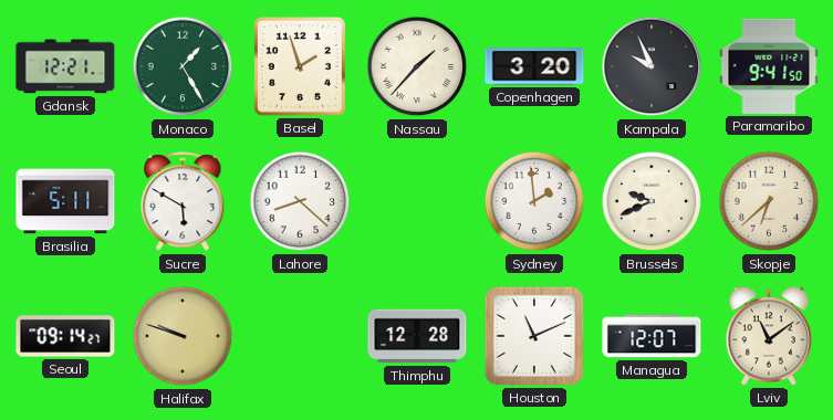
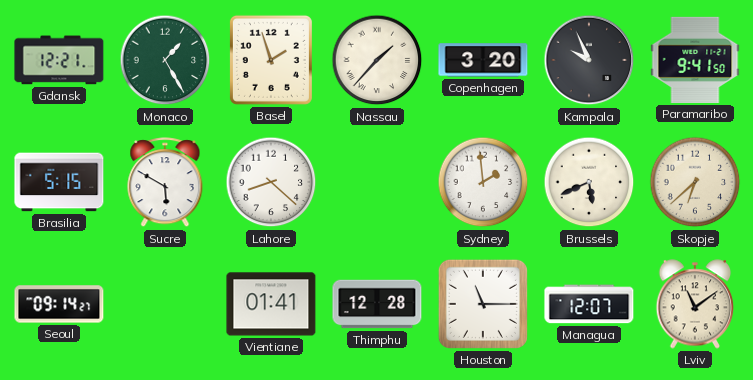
Brasilia: 5:11 -> 5:15 (59, 182)
Brussels: 9:41 -> 5:41 (589, 182)
Halifax: 9:48 -> none (183, 336)
Vientiane: none -> 01:41 (271, 304)
Houston: 11:11 -> 11:15 (483, 304)
